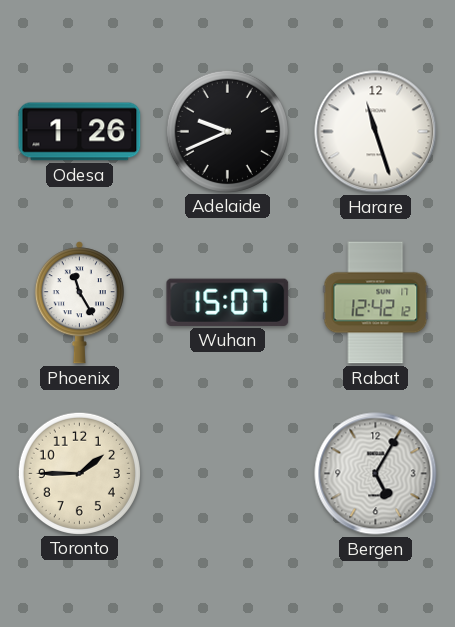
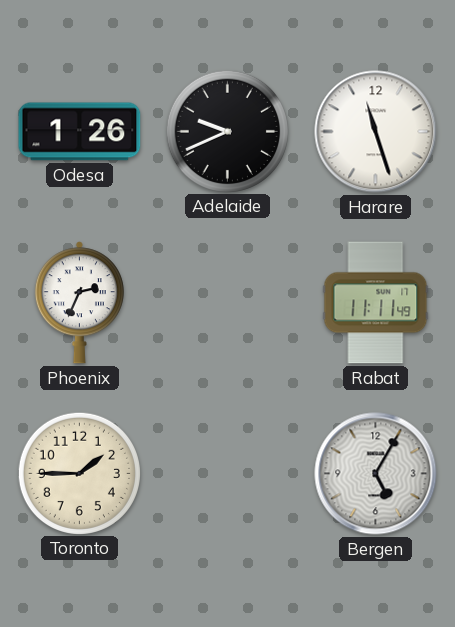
Phoenix: 11:25 -> 2:34 (79, 303)
Wuhan: 15:07 -> none (228, 302)
Rabat: 12:42 -> 11:11 (376, 303)
